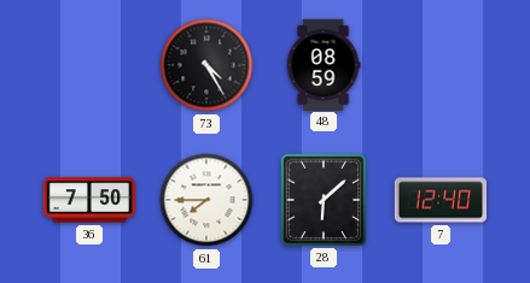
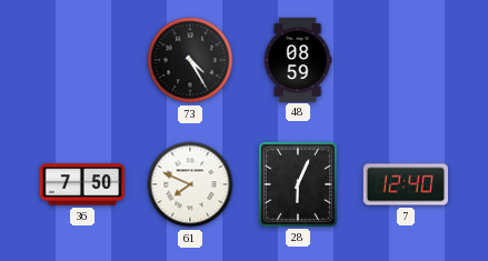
61: 7:45 -> 7:49 (190, 184)
28: 6:08 -> 6:04 (298, 183)
